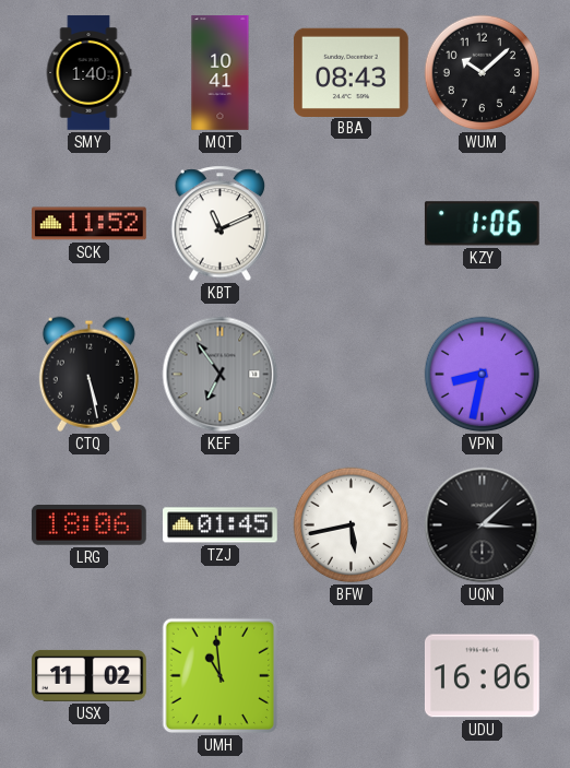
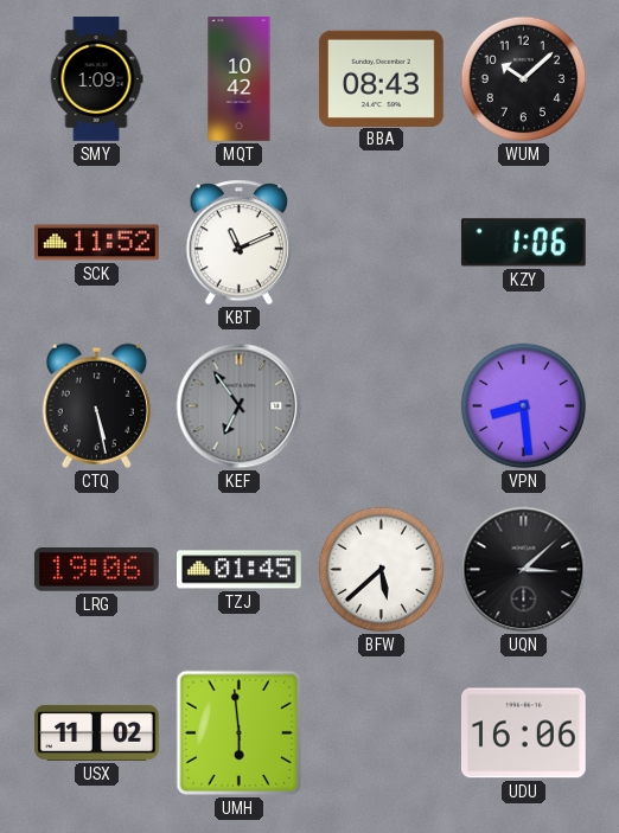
SMY: 1:40 -> 1:09 (96, 79)
MQT: 10:41 -> 10:42 (240, 79)
VPN: 8:32 -> 8:29 (524, 406)
LRG: 18:06 -> 19:06 (96, 570)
BFW: 5:43 -> 5:38 (382, 570)
UMH: 10:59 -> 5:59 (240, 733)
